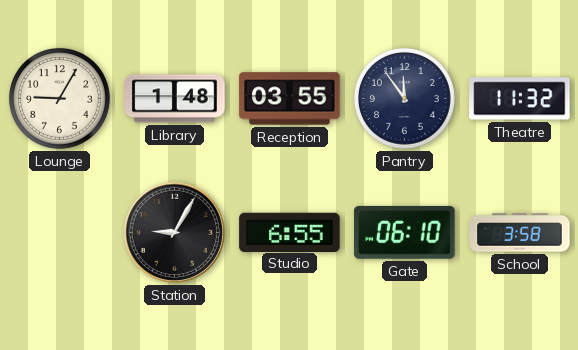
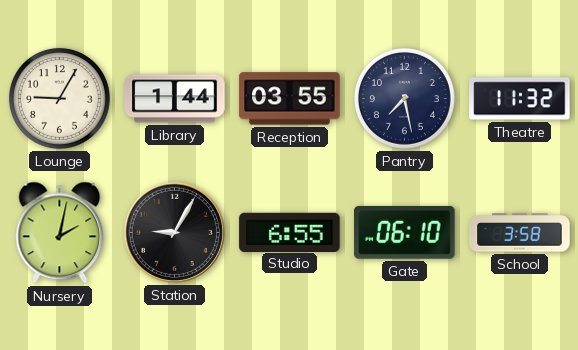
Library: 1:48 -> 1:44 (175, 99)
Pantry: 11:54 -> 7:28 (404, 98)
Nursery: none -> 2:02 (60, 233)
